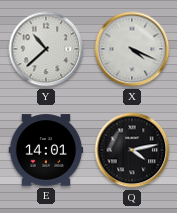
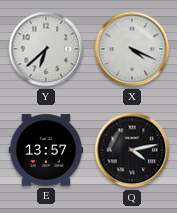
Y: 10:38 -> 6:38 (46, 49)
E: 14:01 -> 13:57 (46, 150)
